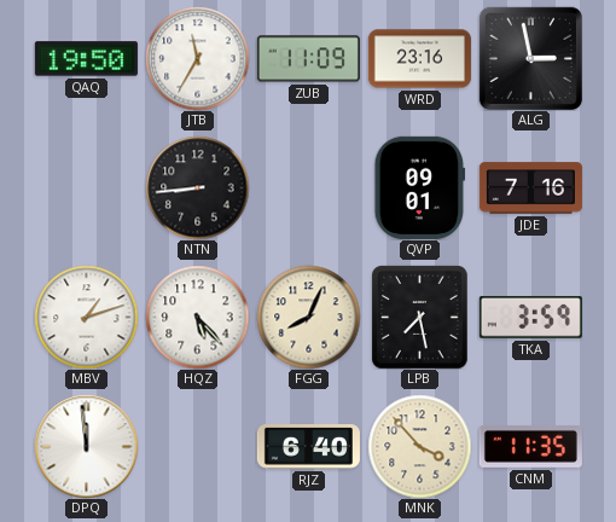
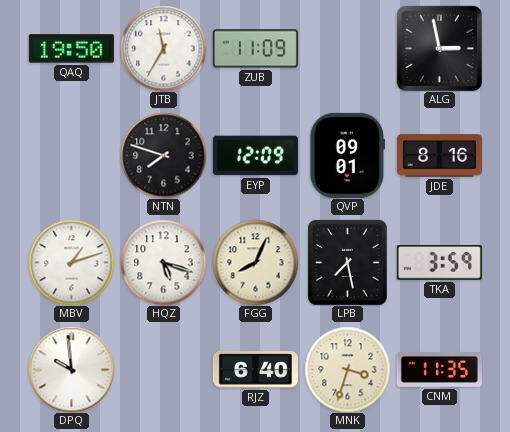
WRD: 23:16 -> none (419, 59)
NTN: 8:44 -> 7:48 (163, 155)
EYP: none -> 12:09 (255, 156)
JDE: 7:16 -> 8:16 (439, 156)
HQZ: 5:23 -> 5:18 (163, 262)
DPQ: 11:59 -> 9:59 (71, 369)
MNK: 3:53 -> 3:33 (347, 369)
